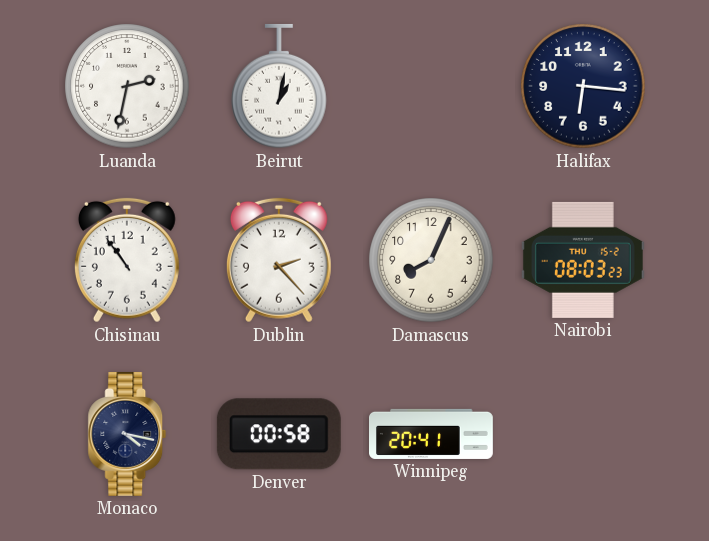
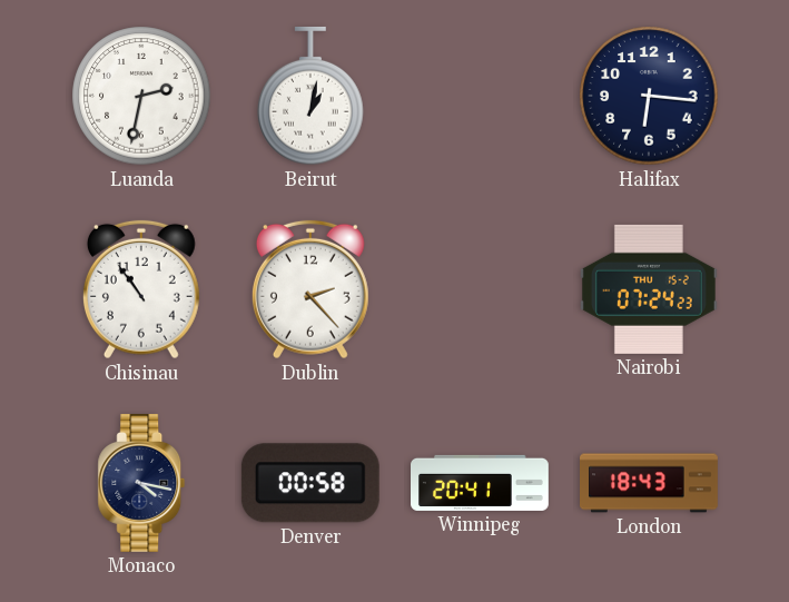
Damascus: 8:04 -> none (431, 260)
Nairobi: 08:03 -> 07:24 (649, 289)
London: none -> 18:43 (650, 483)
